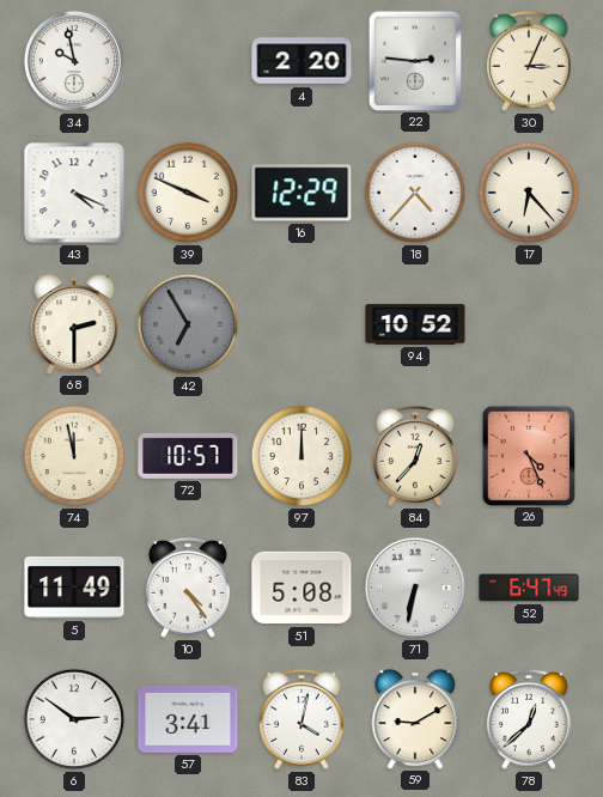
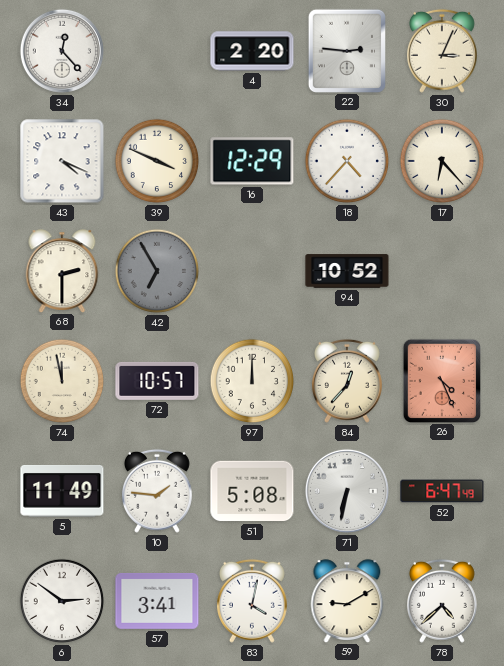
34: 9:58 -> 12:23 (62, 51)
10: 4:24 -> 1:46 (157, 491)
78: 12:38 -> 4:38 (442, 601)
